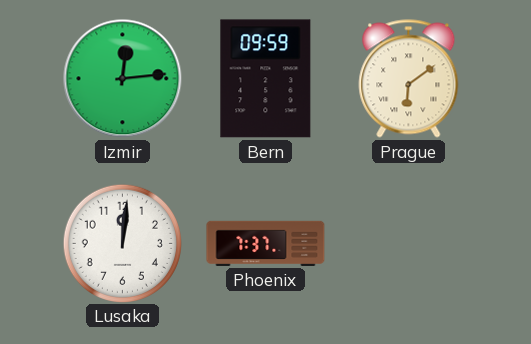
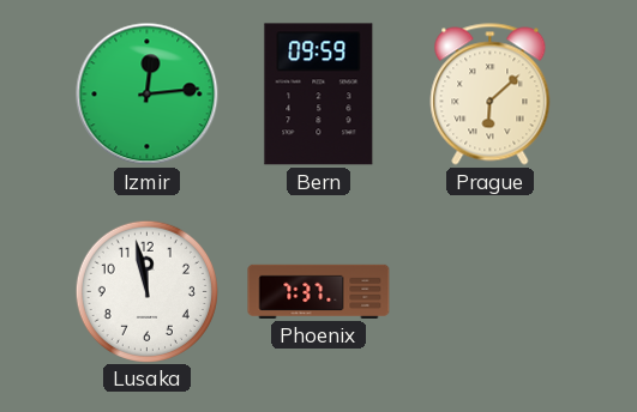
Prague: 6:09 -> 6:08 (491, 95)
Lusaka: 12:01 -> 11:58 (146, 291)
